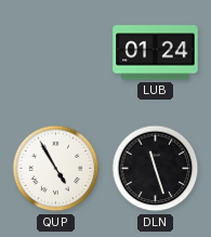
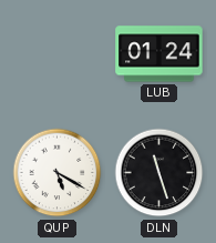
QUP: 4:55 -> 5:20 (58, 173)
